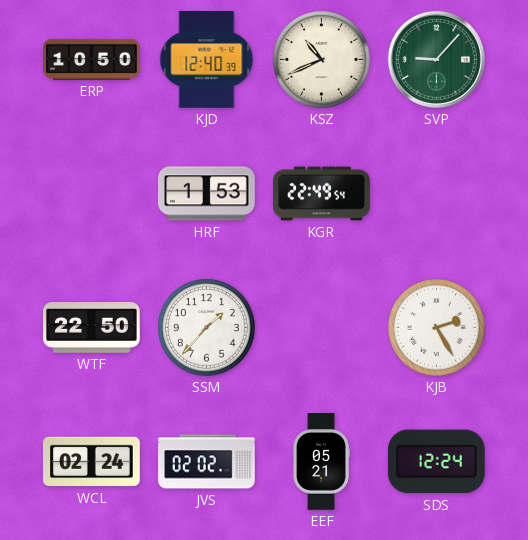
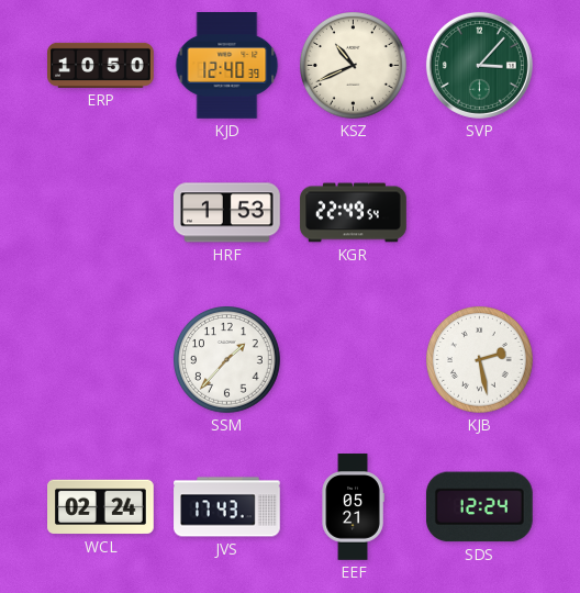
SVP: 9:07 -> 3:07 (479, 65)
WTF: 22:50 -> none (92, 328)
KJB: 2:25 -> 2:28 (480, 360)
JVS: 02:02 -> 17:43 (227, 507)
